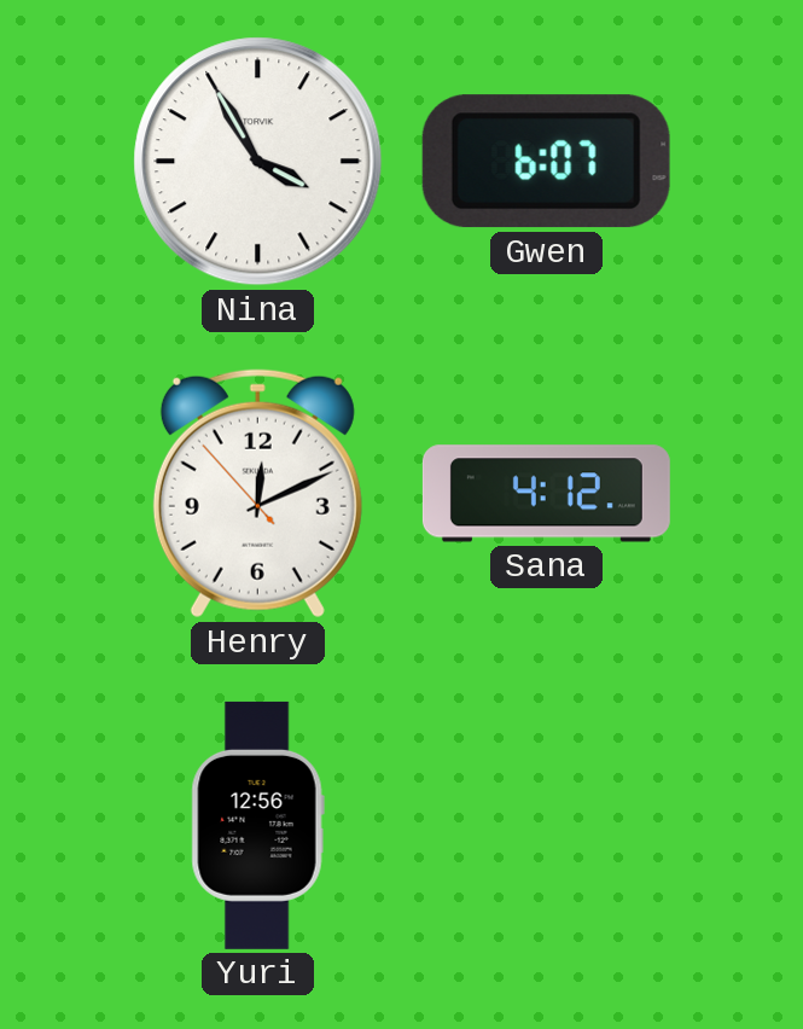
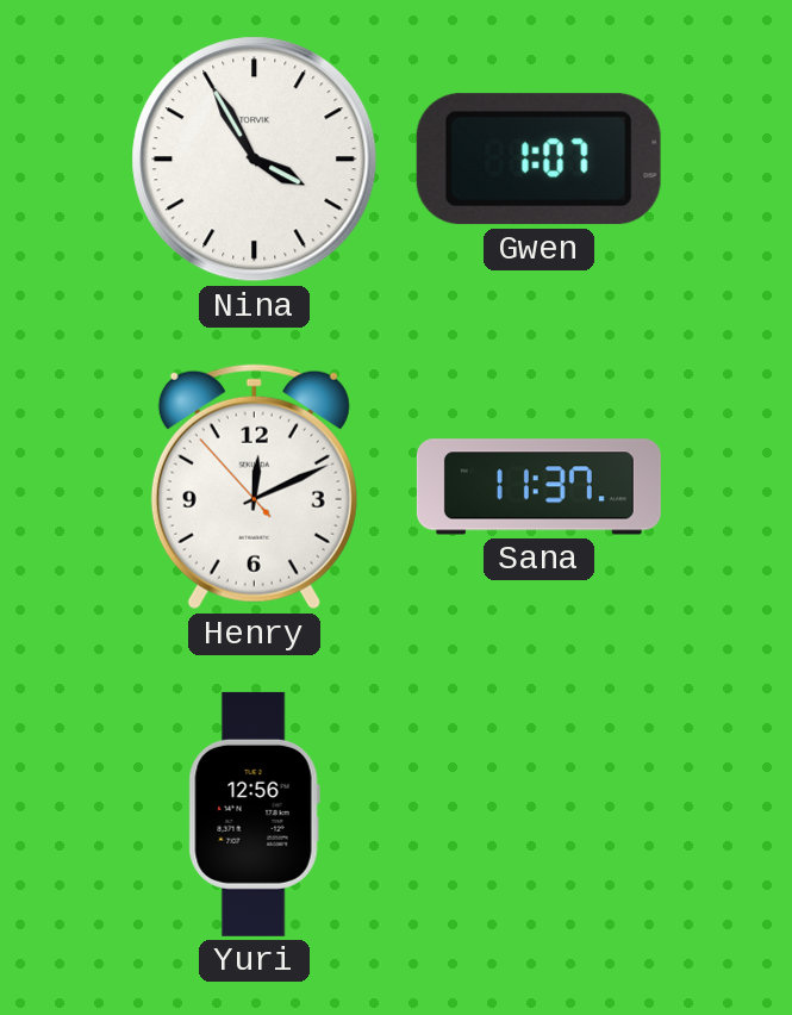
Gwen: 6:07 -> 1:07 (538, 160)
Sana: 4:12 -> 11:37 (538, 487)
